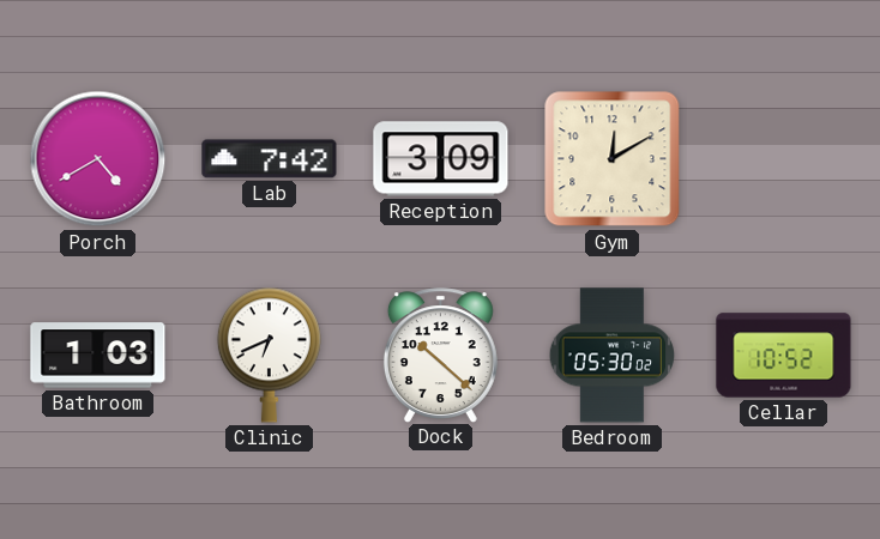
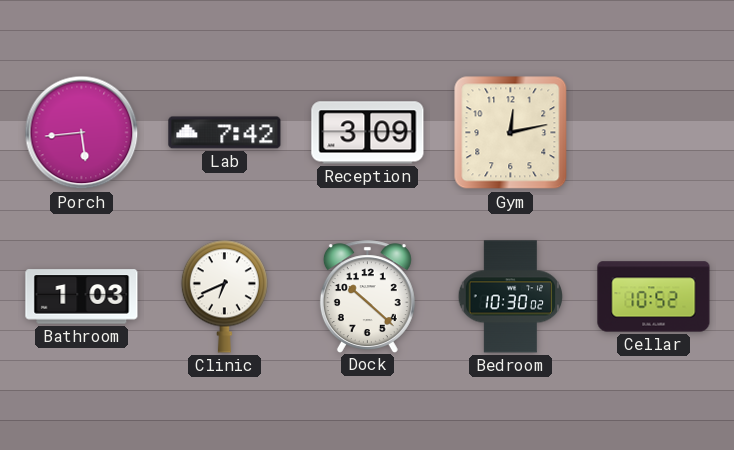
Porch: 4:40 -> 5:44 (82, 133)
Gym: 12:10 -> 12:13 (511, 133)
Bedroom: 05:30 -> 10:30 (511, 297)
